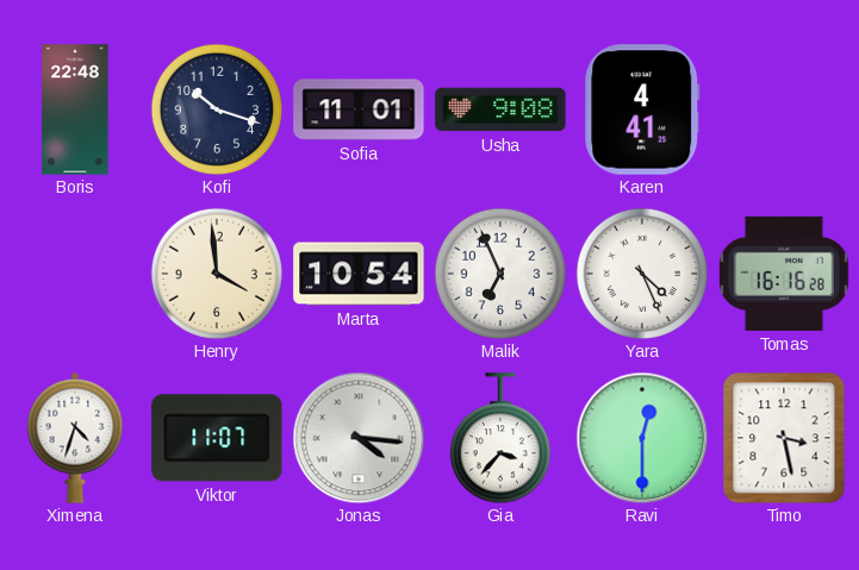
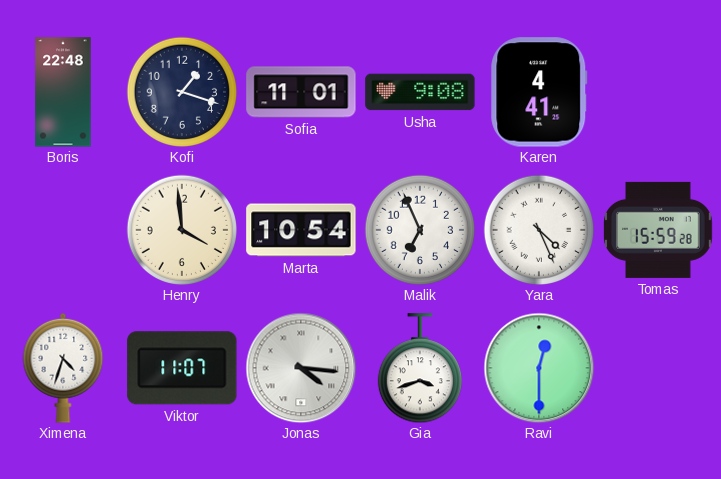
Kofi: 10:18 -> 1:18 (181, 91)
Tomas: 16:16 -> 15:59 (659, 230)
Gia: 3:37 -> 3:42 (420, 368)
Timo: 3:28 -> none (784, 438)
